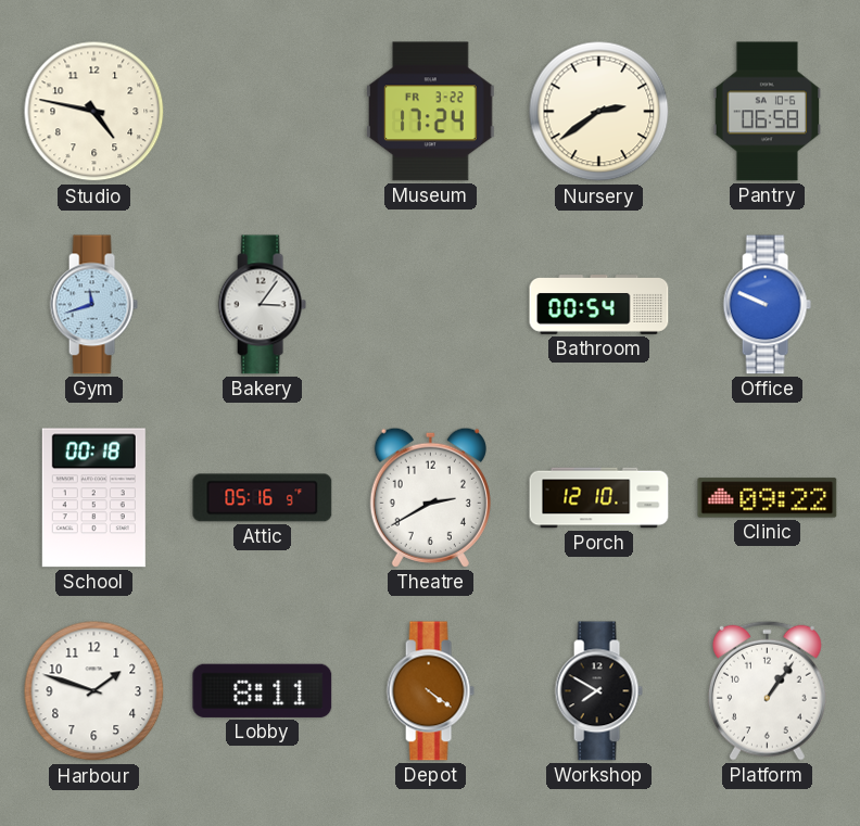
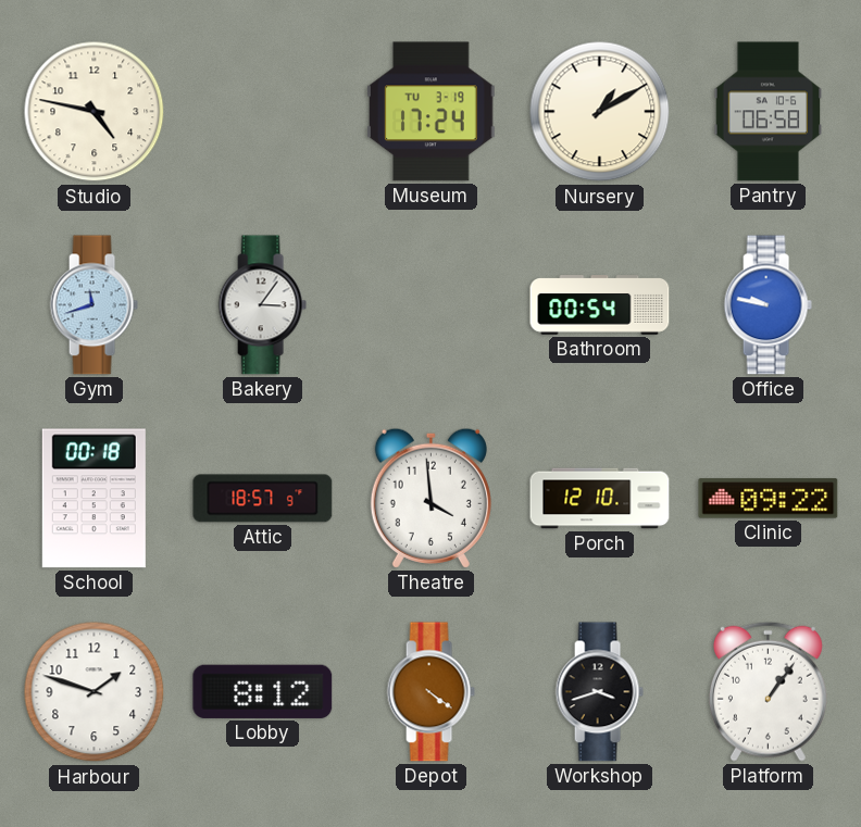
Museum date: FR 3-22 -> TU 3-19 (432, 112)
Nursery: 2:39 -> 1:10 (600, 112)
Office: 9:49 -> 9:47 (768, 305)
Attic: 05:16 -> 18:57 (263, 499)
Theatre: 2:40 -> 3:59 (430, 498)
Lobby: 8:11 -> 8:12 (263, 691)
Workshop: 7:50 -> 3:42 (599, 692)
